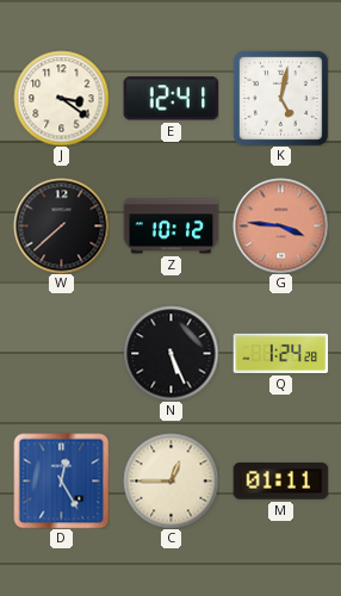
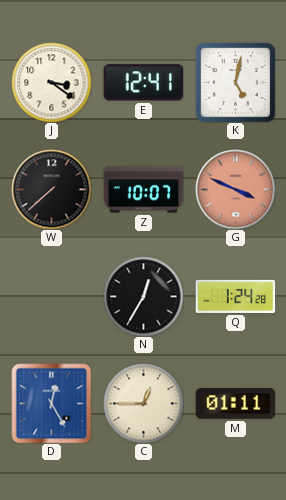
Z: 10:12 -> 10:07 (143, 190)
G: 3:46 -> 3:49 (235, 189)
N: 5:26 -> 12:35 (143, 296)
